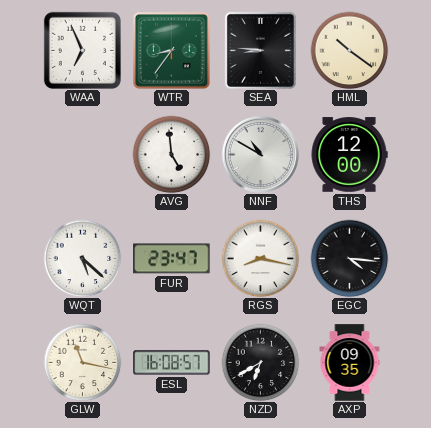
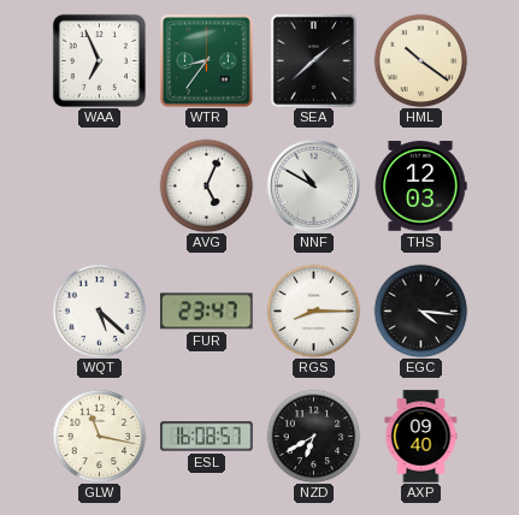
SEA: 8:46 -> 1:38 (313, 60)
AVG: 4:59 -> 5:04 (206, 185)
THS: 12:00 -> 12:03 (420, 187)
RGS: 8:17 -> 8:15 (313, 310)
AXP: 09:35 -> 09:40 (421, 437)
